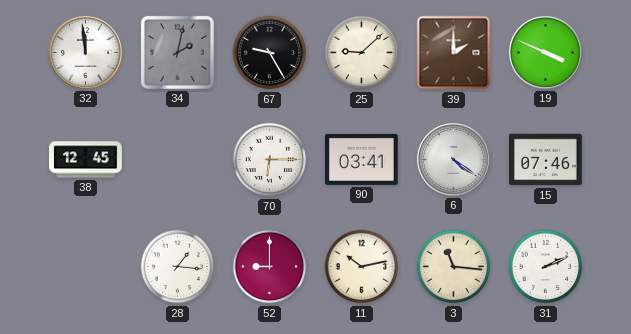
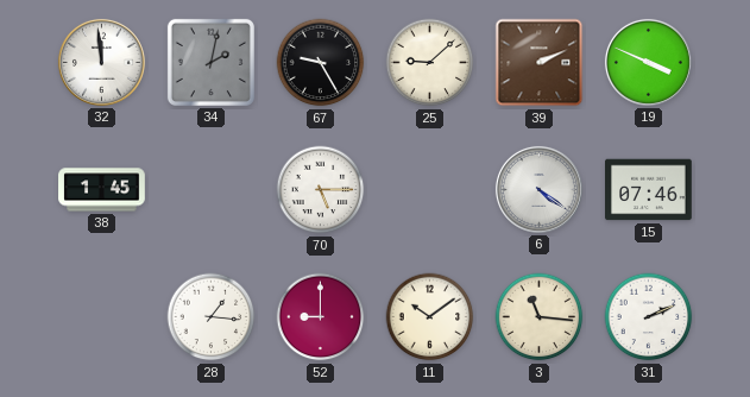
39: 2:00 -> 2:11 (540, 63)
38: 12:45 -> 1:45 (102, 190)
70: 6:15 -> 5:15 (321, 190)
90: 03:41 -> none (362, 159)
11: 10:13 -> 10:09 (430, 317)
